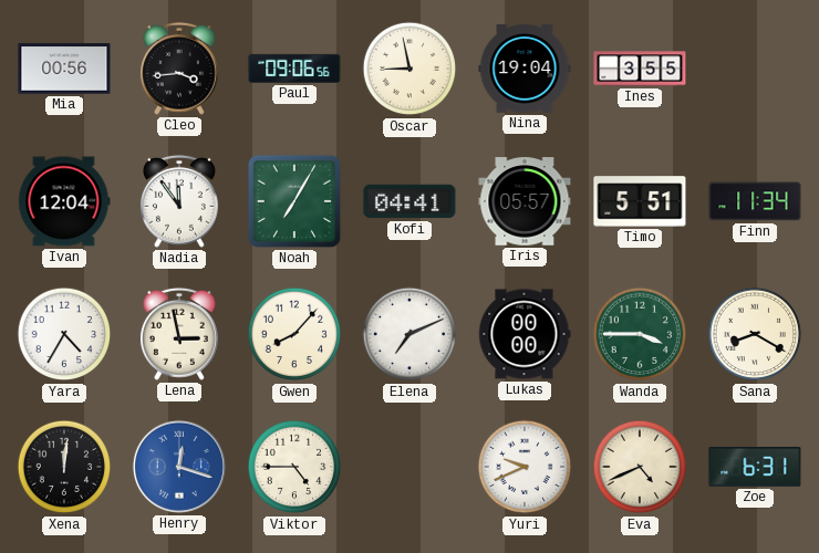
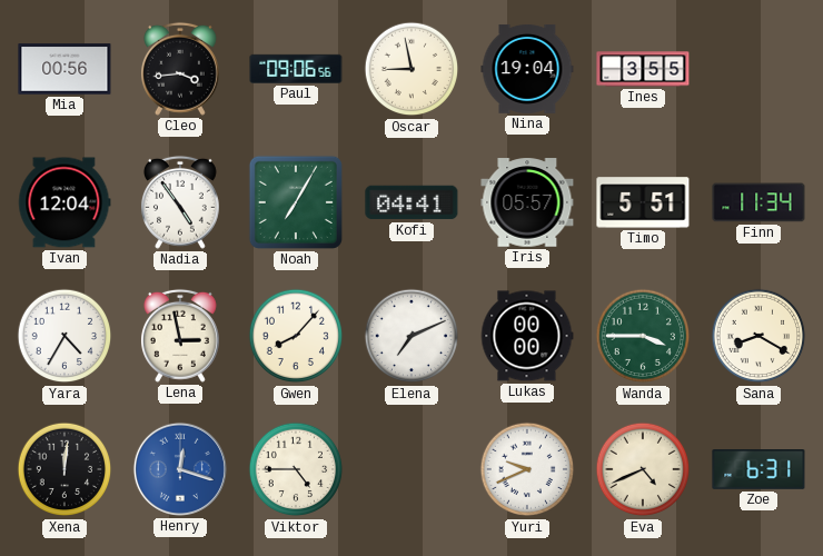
Nadia: 11:54 -> 4:54 (180, 202)
